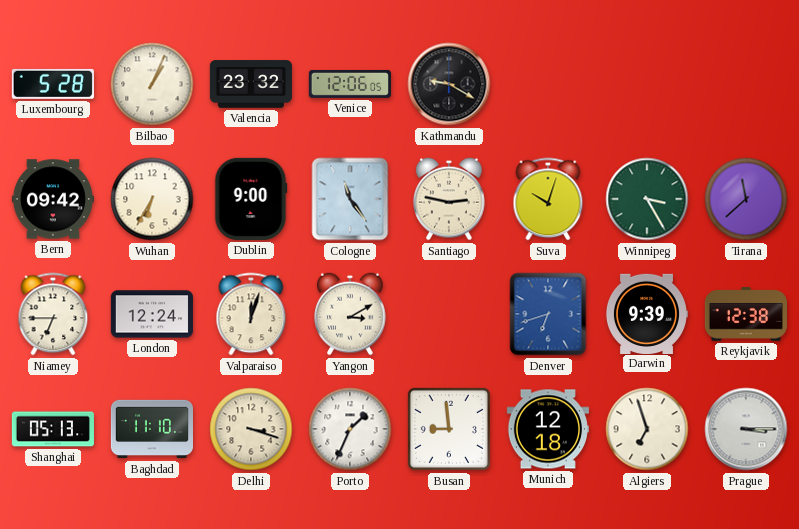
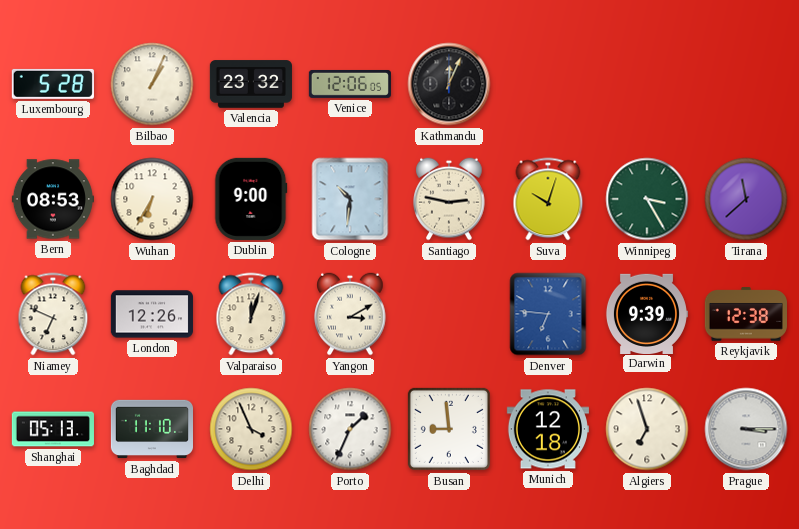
Kathmandu: 9:20 -> 12:04 (449, 84)
Bern: 09:42 -> 08:53 (53, 199)
Cologne: 11:24 -> 10:31 (350, 199)
Niamey: 6:45 -> 6:49 (53, 314)
London: 12:24 -> 12:26 (152, 314)
Denver: 6:42 -> 6:46 (548, 314)
Delhi: 3:18 -> 3:56 (251, 429)
